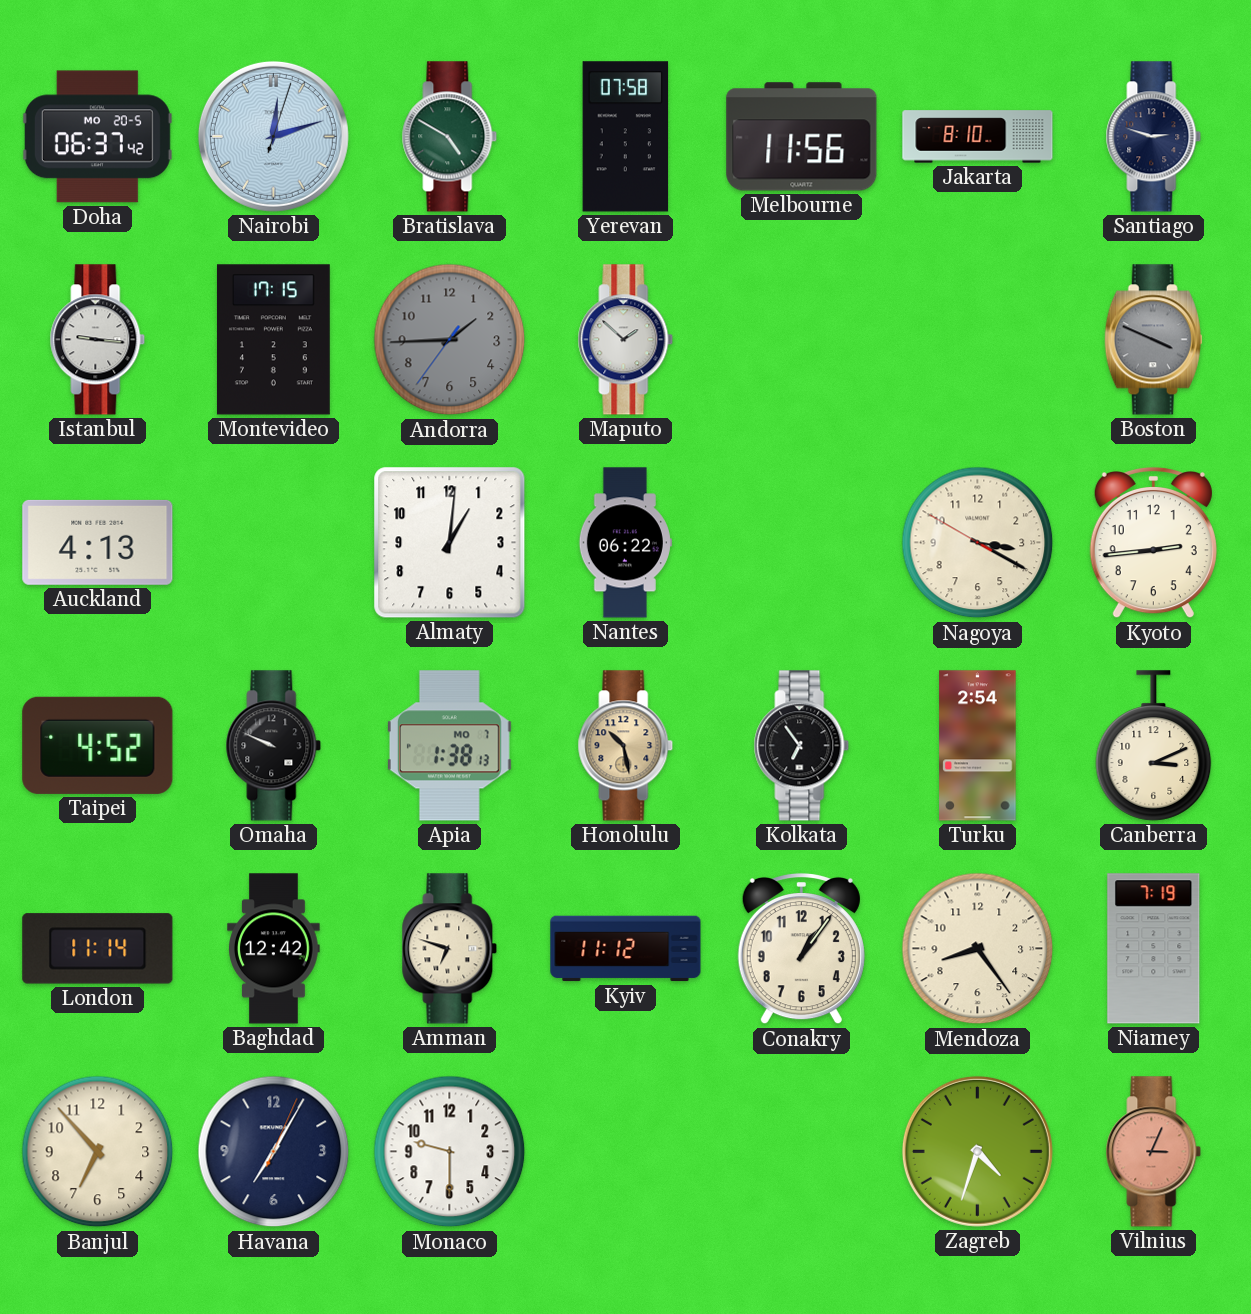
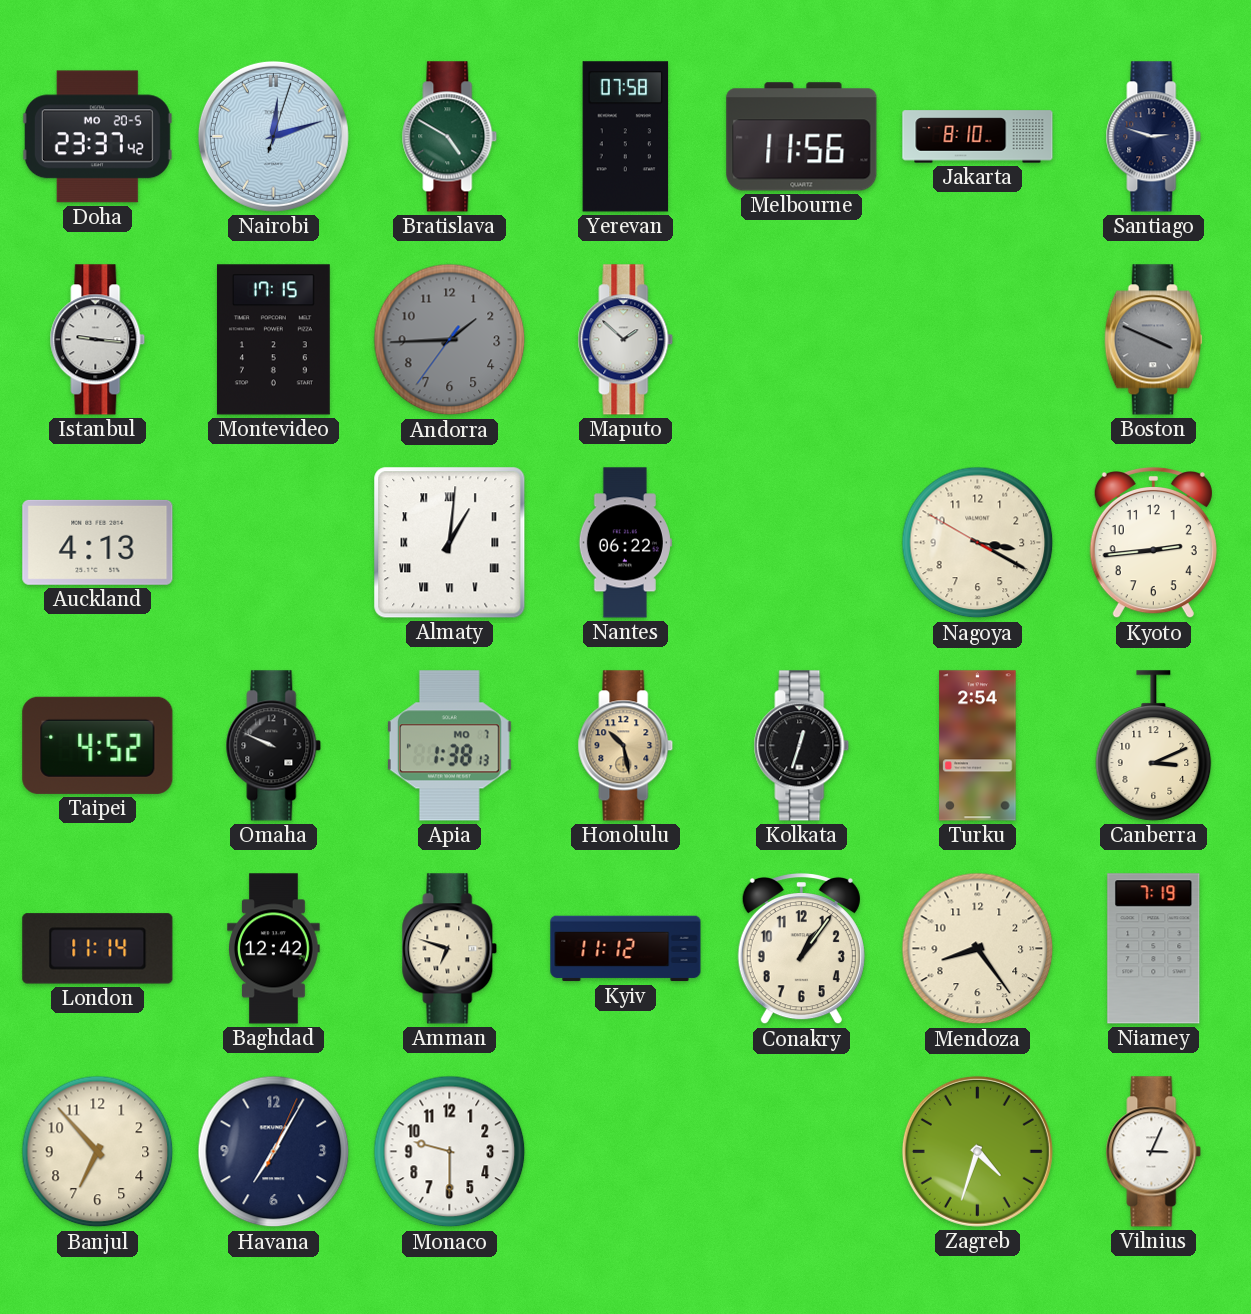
Doha: 06:37 -> 23:37 (97, 137)
Almaty numerals: Arabic -> Roman (450, 543)
Kolkata: 6:54 -> 12:33 (802, 746)
Vilnius dial: salmon -> white (1154, 1152)
